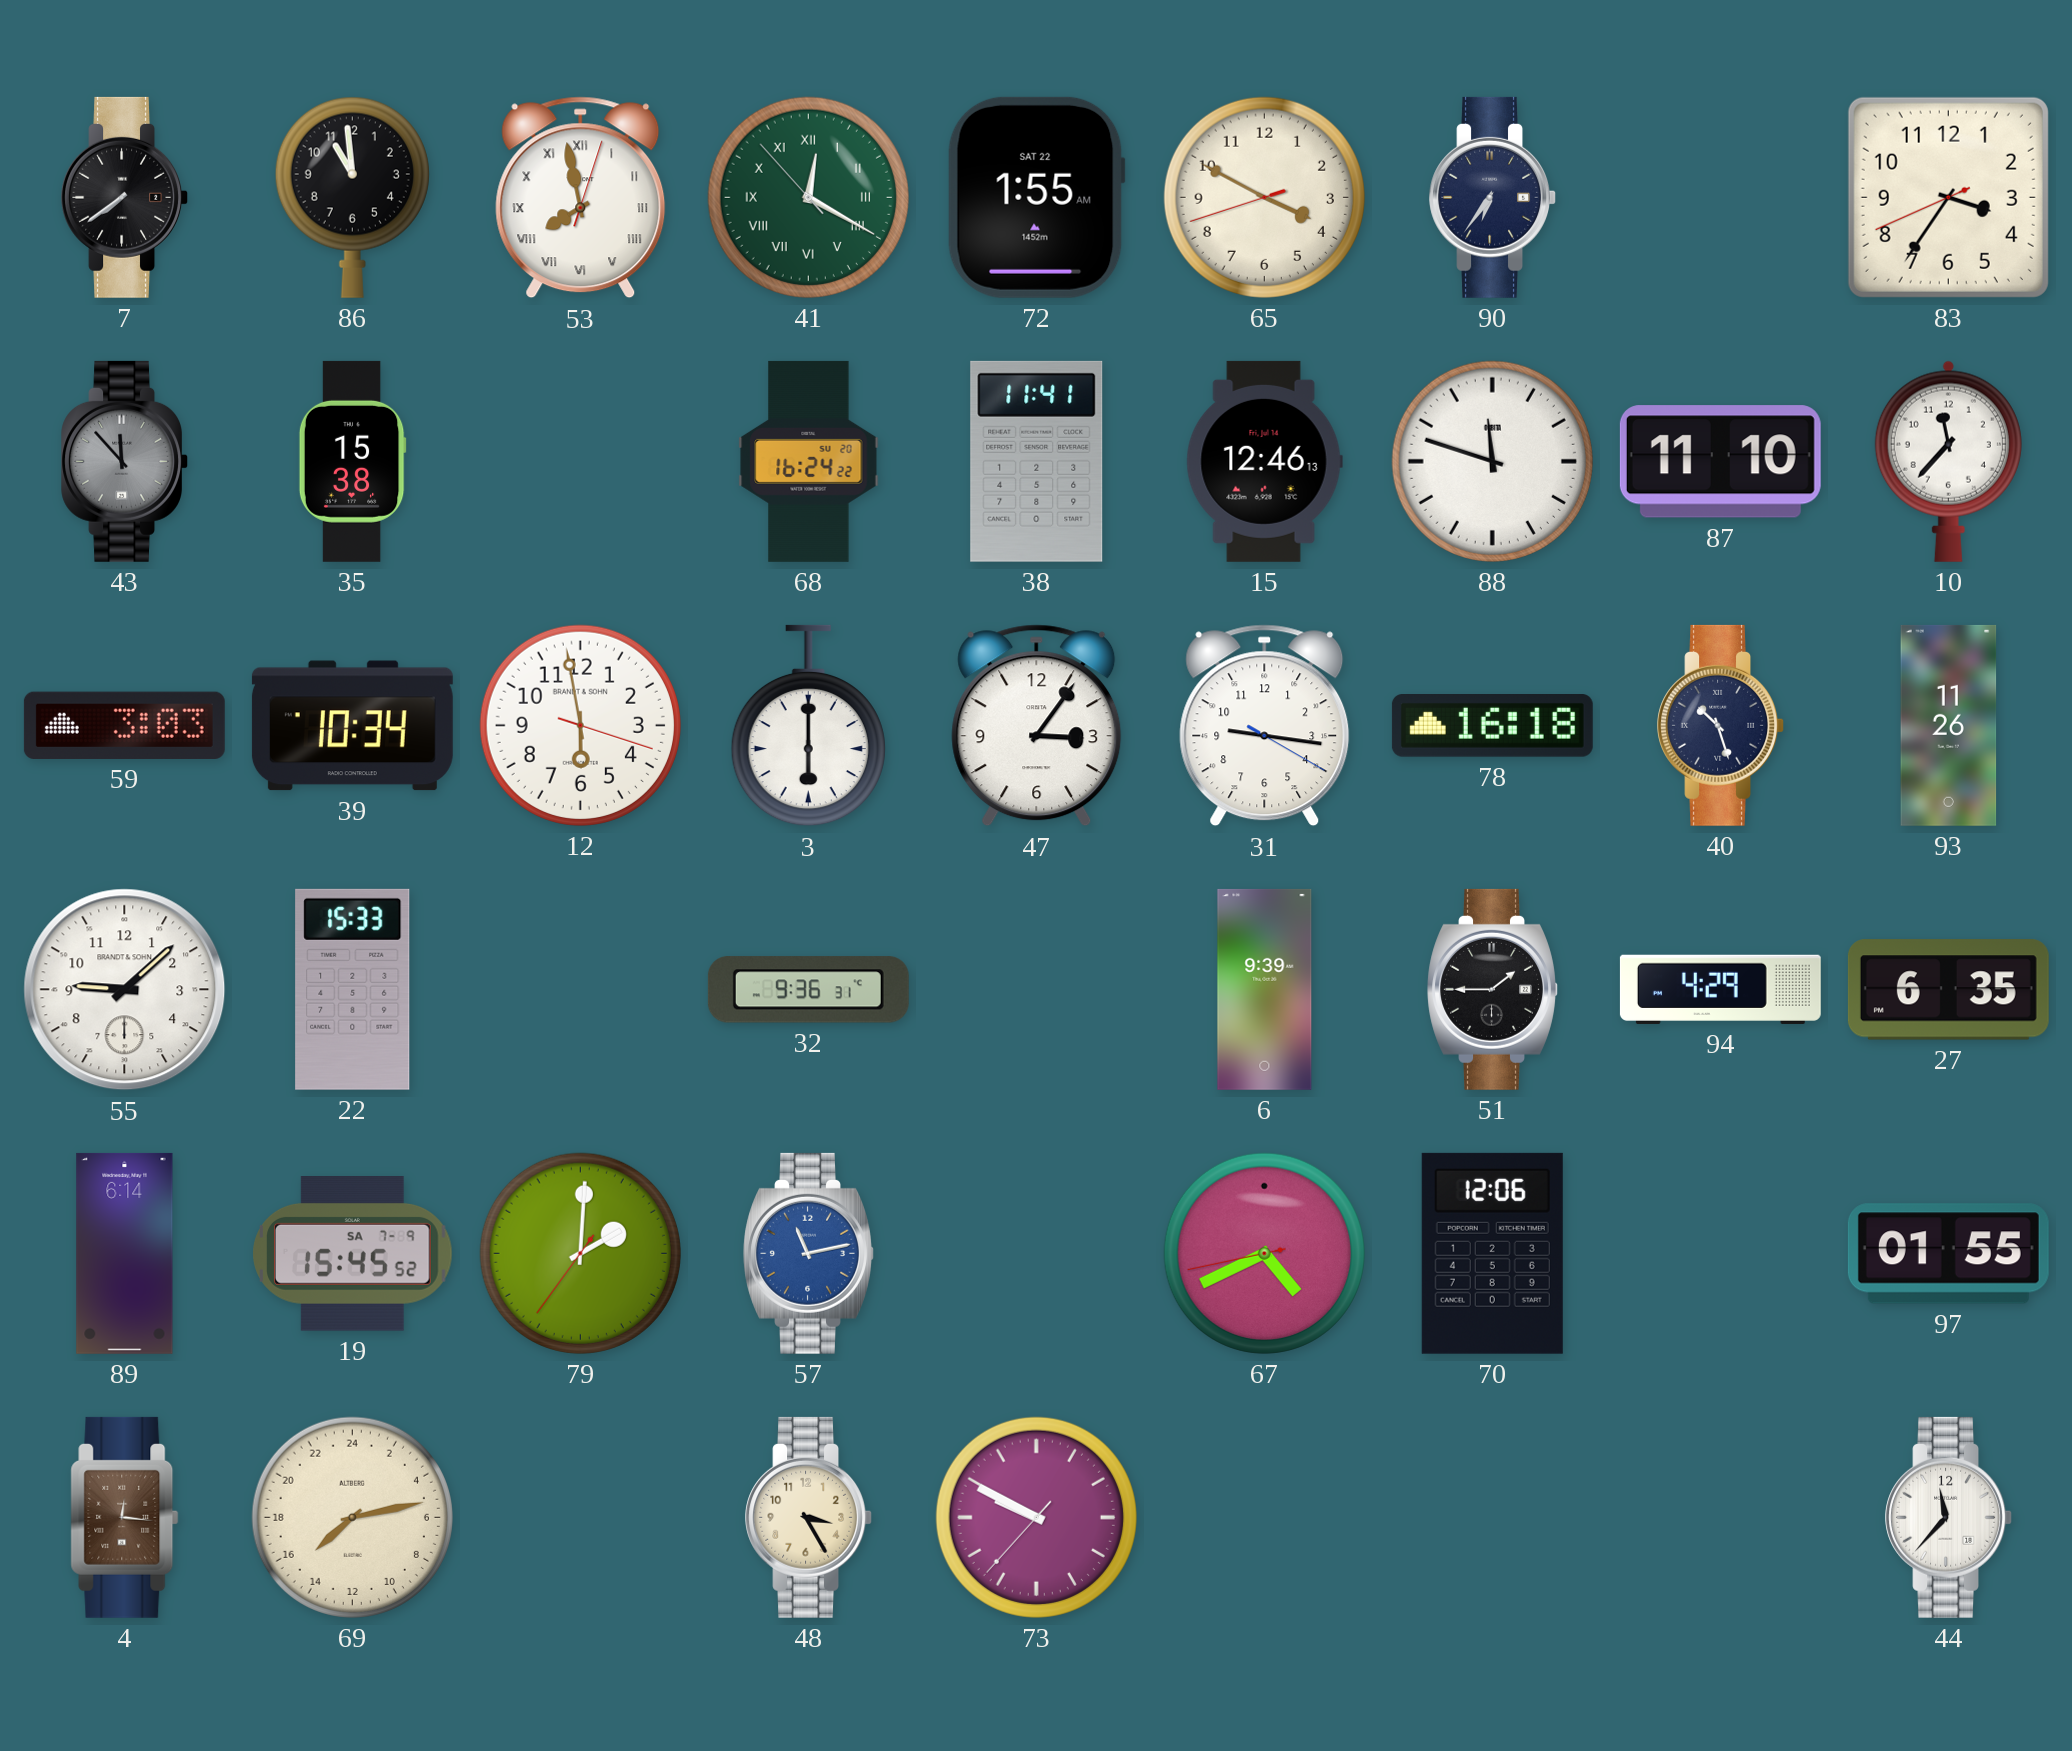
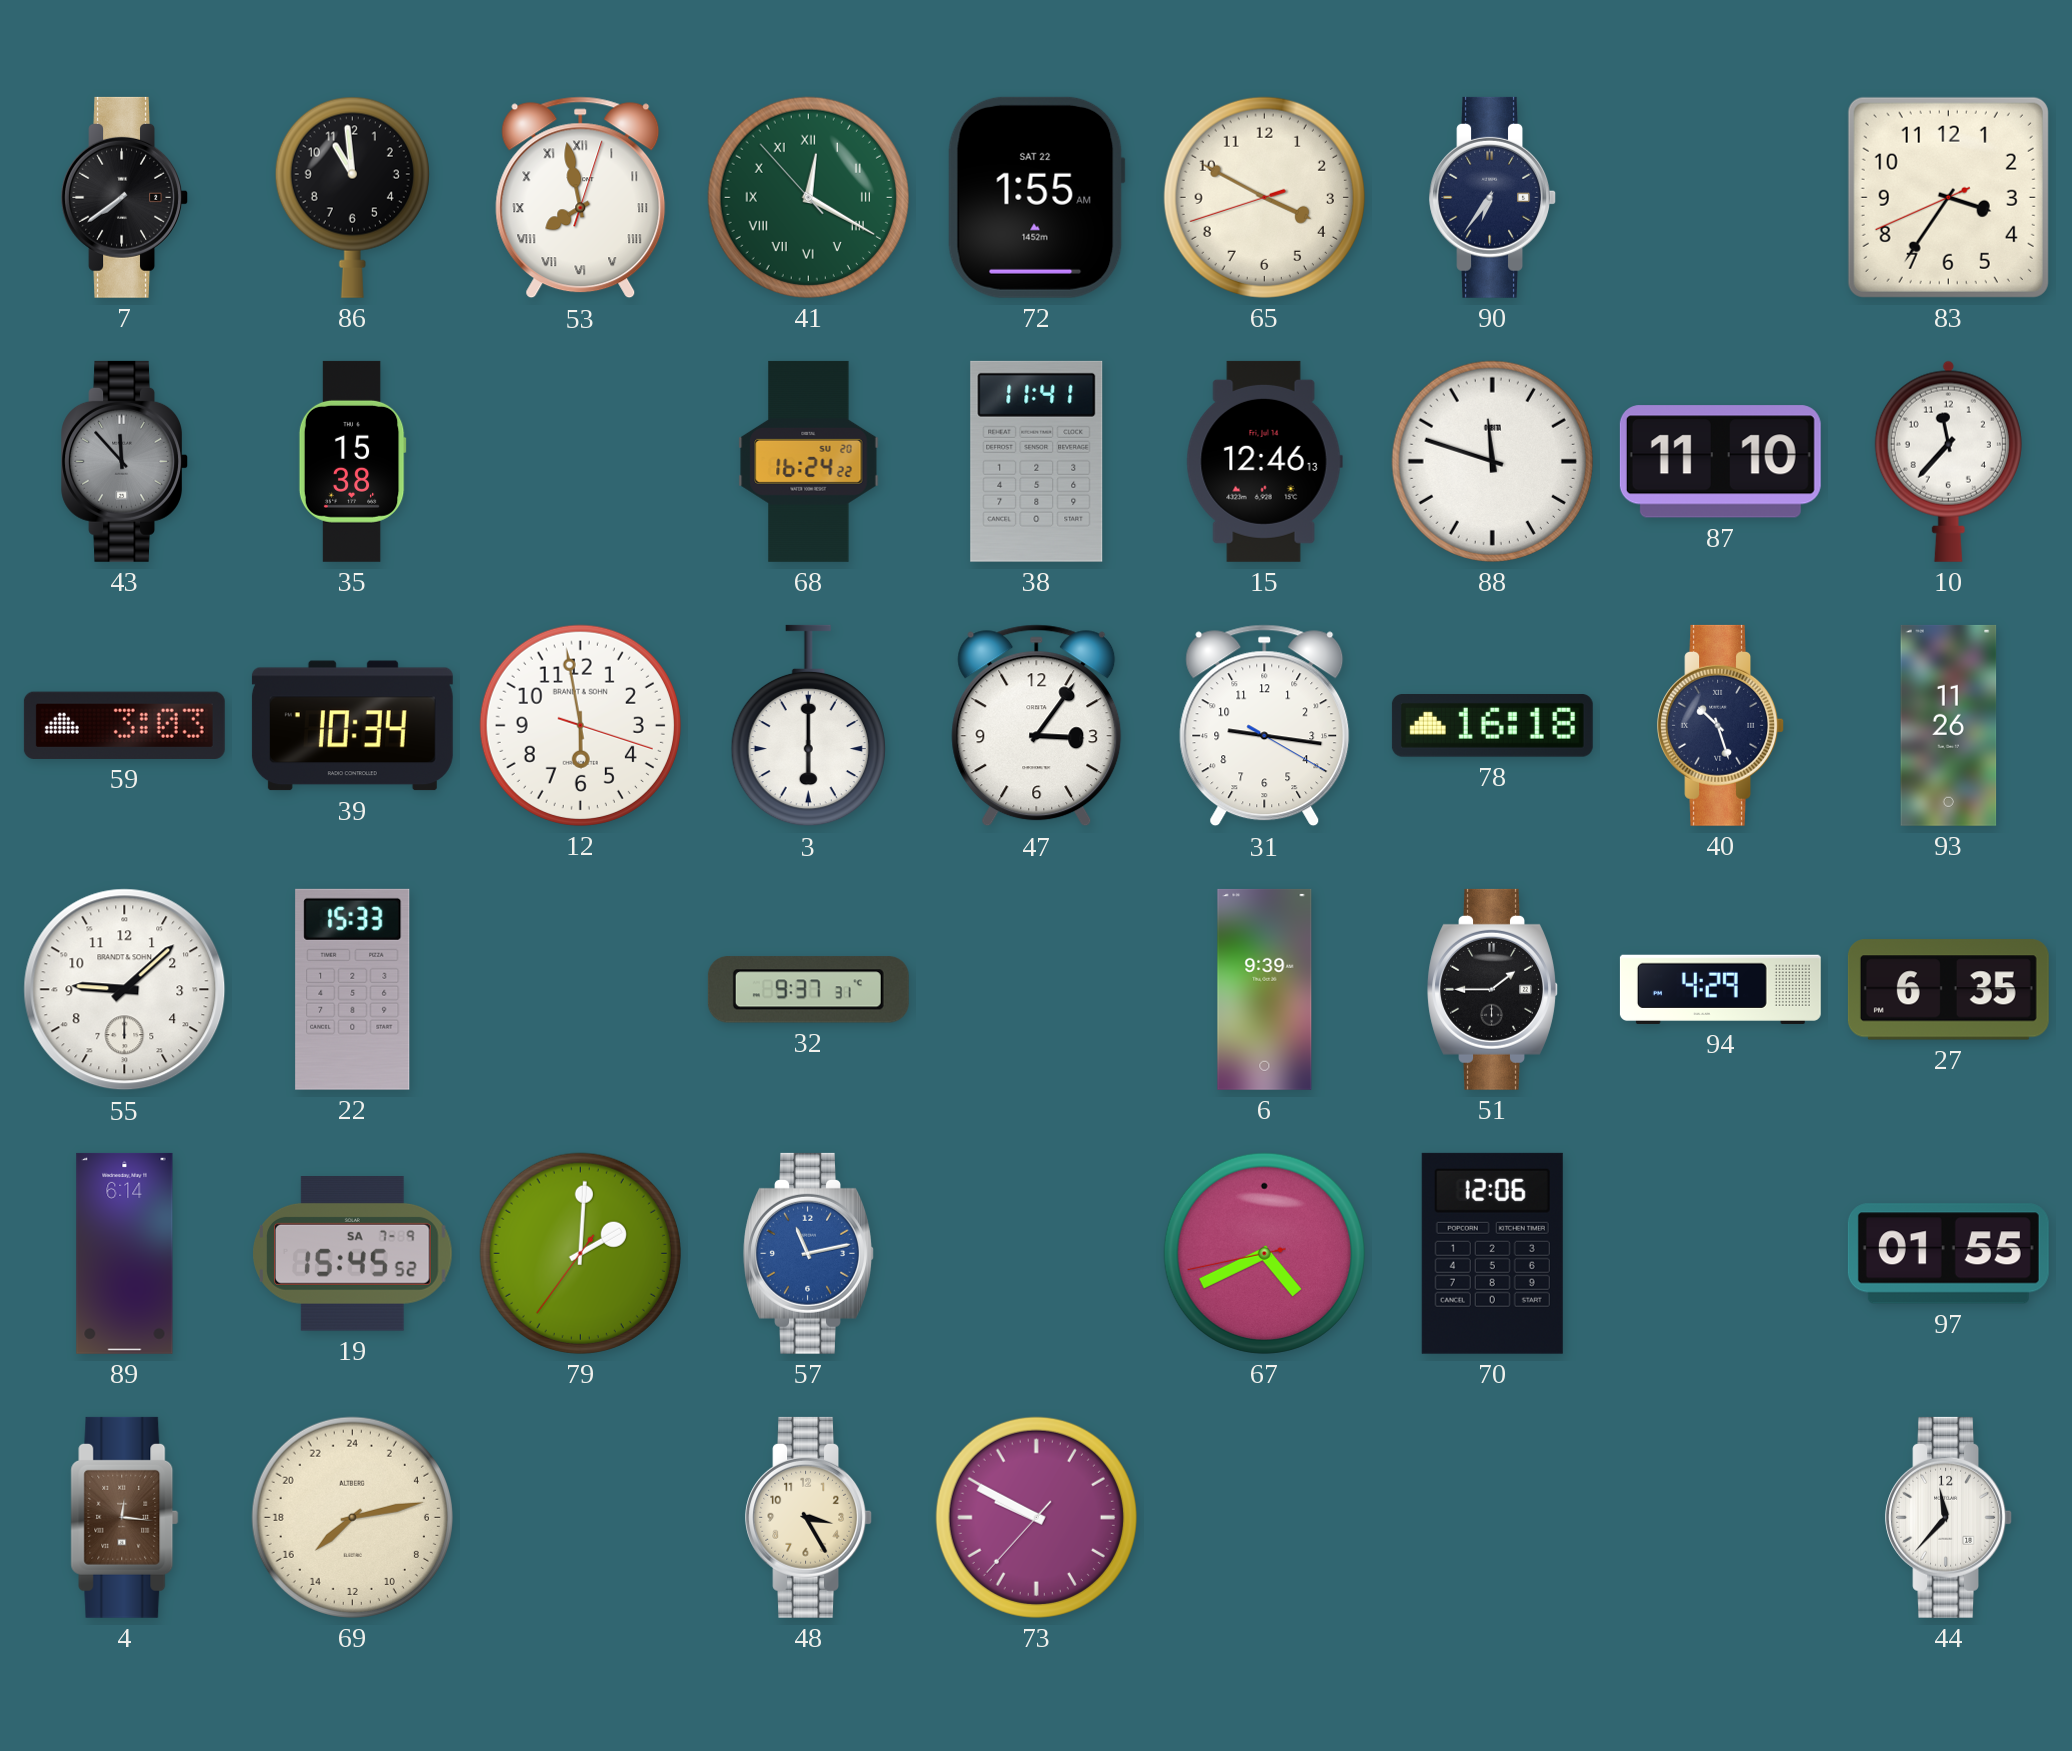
32: 9:36 -> 9:37 (808, 990)
